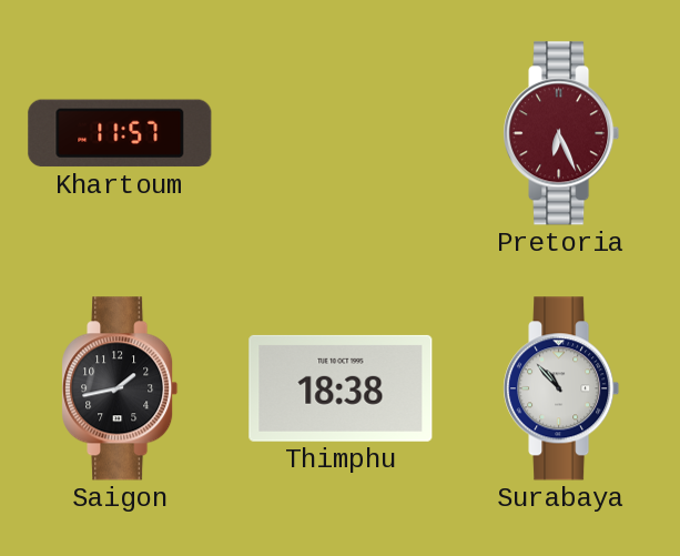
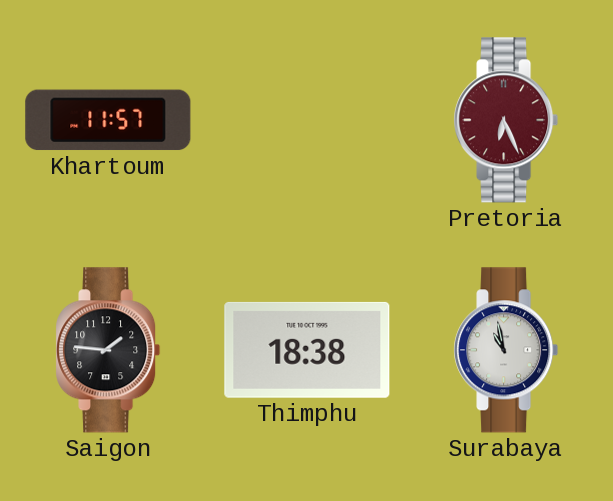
Saigon: 1:43 -> 1:46 (108, 350)
Surabaya: 10:53 -> 10:58 (506, 350)
